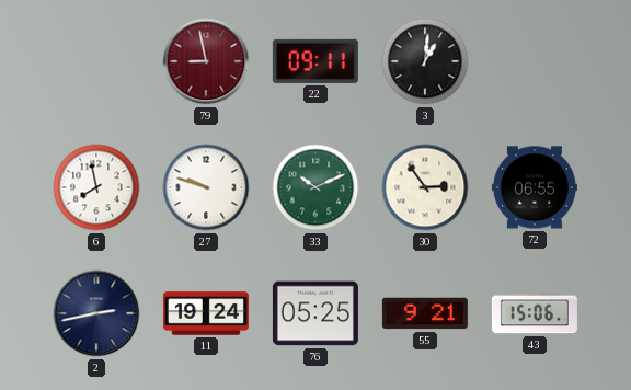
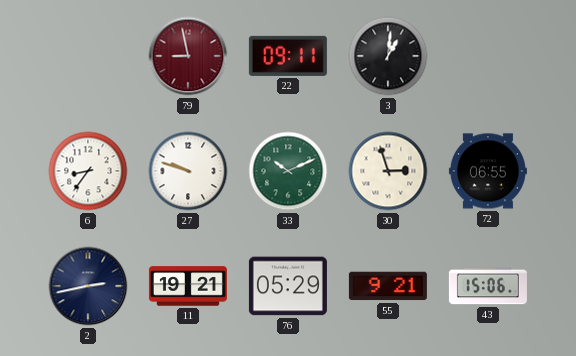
6: 7:58 -> 8:36 (88, 171)
30: 2:54 -> 2:57 (388, 171)
11: 19:24 -> 19:21 (188, 286)
76: 05:25 -> 05:29 (288, 286)
